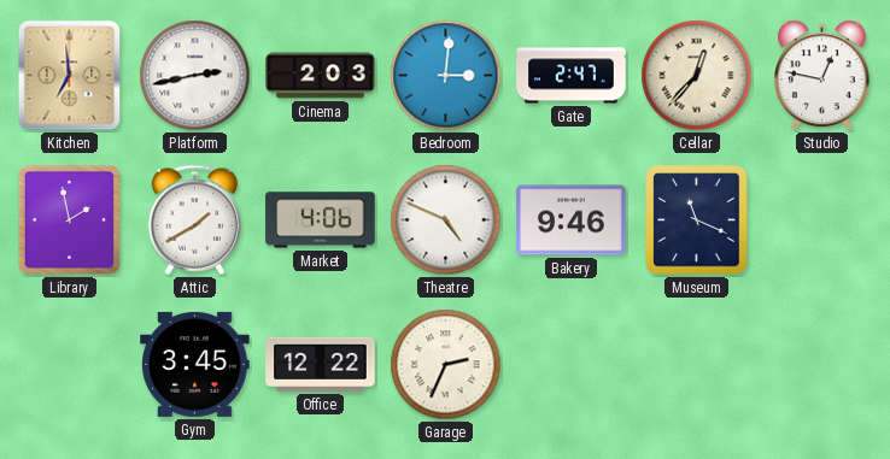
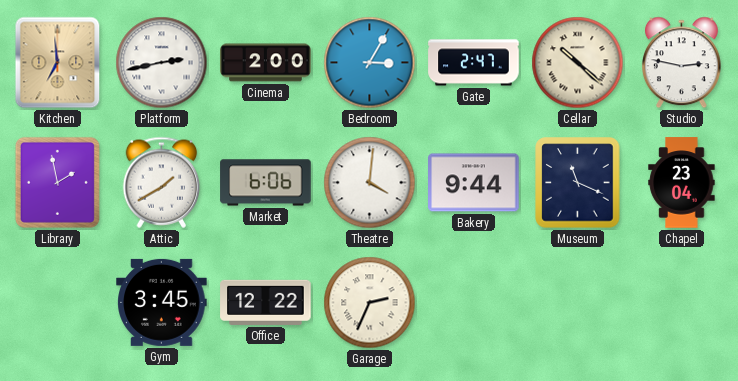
Cinema: 2:03 -> 2:00 (266, 63)
Bedroom: 3:01 -> 3:05 (370, 63)
Cellar: 12:37 -> 10:22 (578, 63)
Studio: 12:47 -> 2:47 (681, 63)
Market: 4:06 -> 6:06 (266, 183)
Theatre: 4:49 -> 4:01 (370, 183)
Bakery: 9:46 -> 9:44 (474, 183)
Chapel: none -> 23:04 (682, 183)
